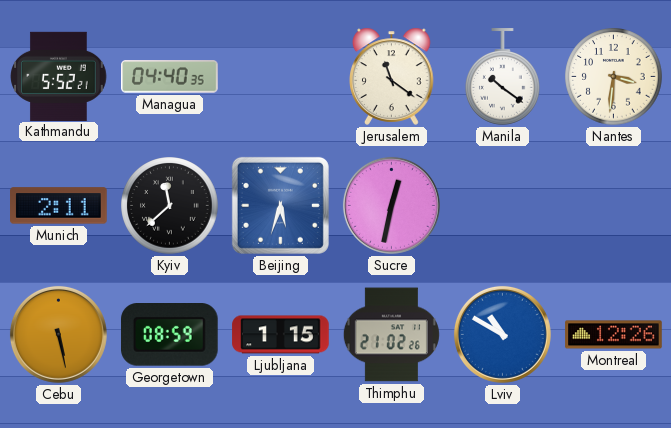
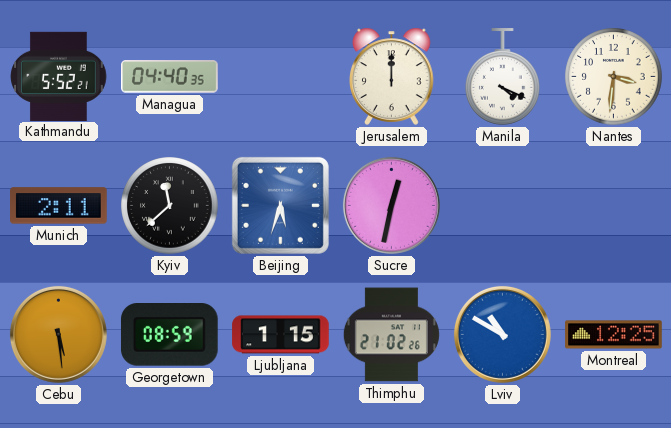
Jerusalem: 11:21 -> 12:00 (392, 76)
Manila: 10:21 -> 4:19 (503, 77)
Cebu: 5:28 -> 5:29 (58, 334)
Montreal: 12:26 -> 12:25 (614, 335)
